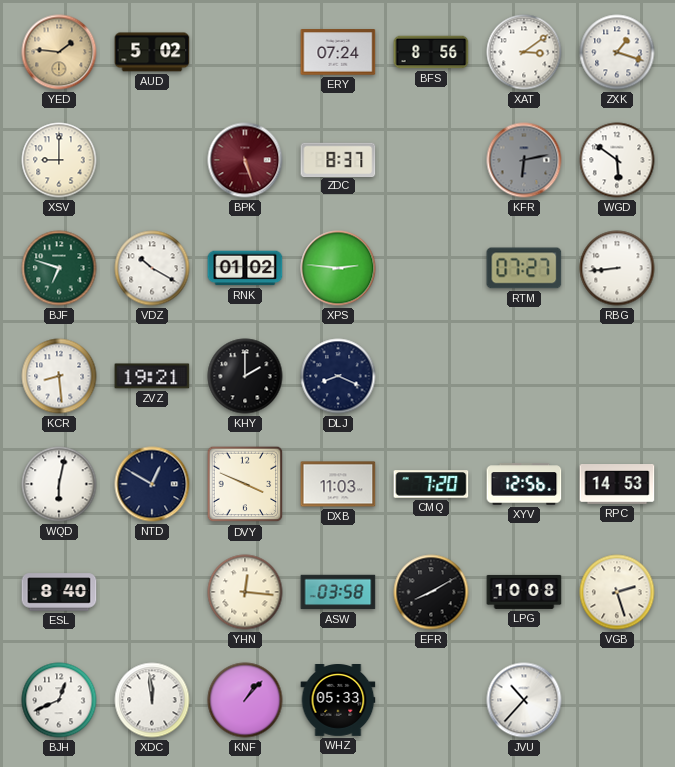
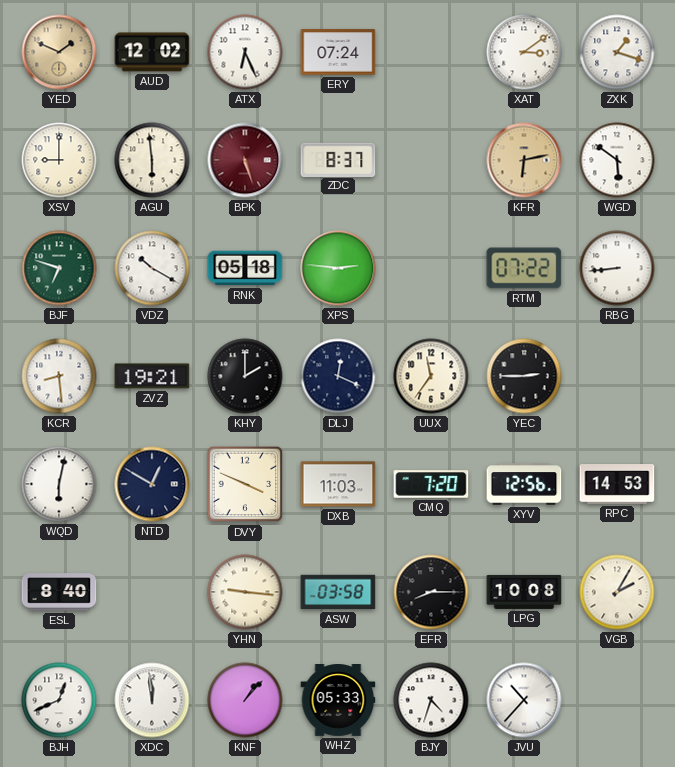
YED: 1:46 -> 1:49 (59, 52)
AUD: 5:02 -> 12:02 (152, 52)
ATX: none -> 6:26 (245, 52)
BFS: 8:56 -> none (431, 52)
AGU: none -> 5:59 (152, 160)
KFR dial: grey -> champagne (524, 160)
RNK: 01:02 -> 05:18 (245, 268)
RTM: 07:27 -> 07:22 (524, 268)
DLJ: 8:19 -> 12:19 (338, 376)
UUX: none -> 11:36 (431, 376)
YEC: none -> 2:45 (524, 376)
YHN: 12:16 -> 9:16 (245, 592)
EFR: 8:10 -> 8:15 (431, 592)
VGB: 2:27 -> 2:05 (617, 592)
BJY: none -> 4:33 (431, 700)
